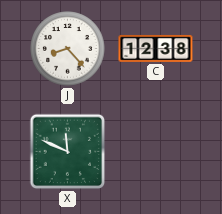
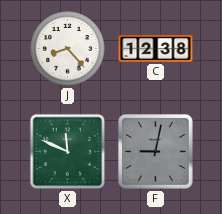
F: none -> 9:02 (155, 151)
